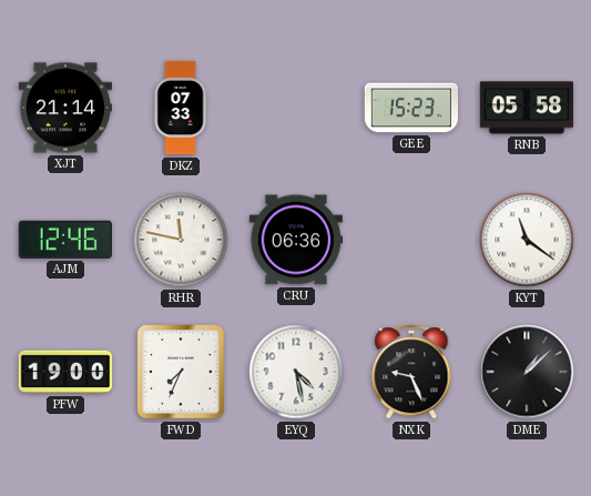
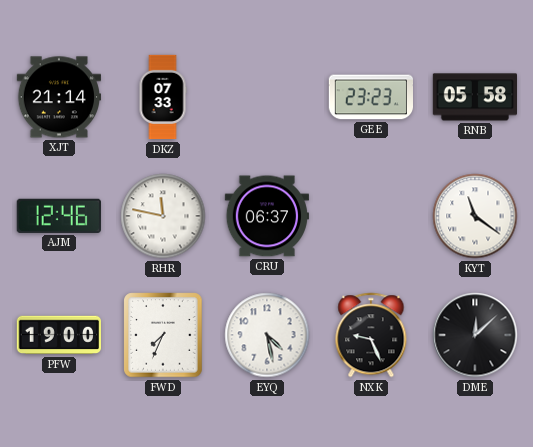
GEE: 15:23 -> 23:23 (370, 97)
CRU: 06:36 -> 06:37 (266, 216)
DME: 1:08 -> 12:08 (475, 335)
